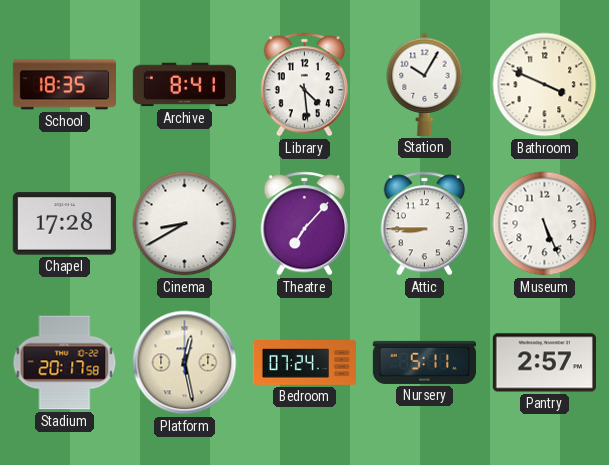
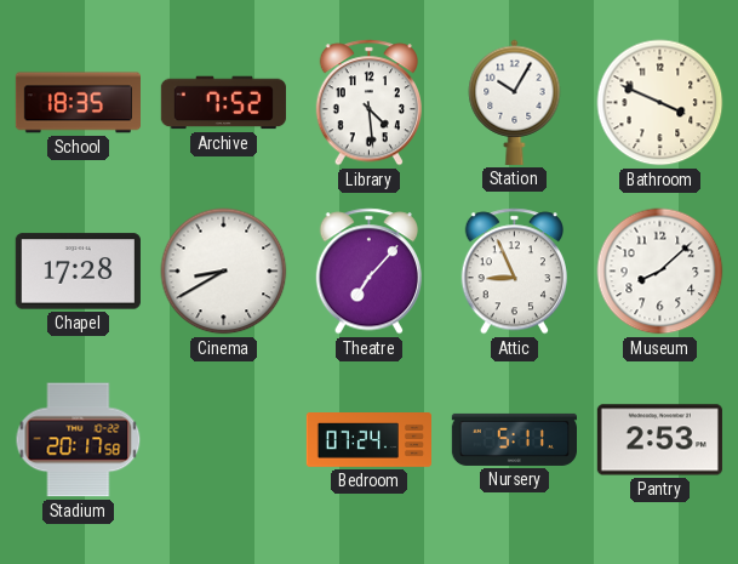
Archive: 8:41 -> 7:52 (223, 103)
Attic: 8:45 -> 8:56 (514, 272)
Museum: 5:26 -> 8:08 (660, 272)
Platform: 12:28 -> none (185, 363)
Pantry: 2:57 -> 2:53 (659, 440)
